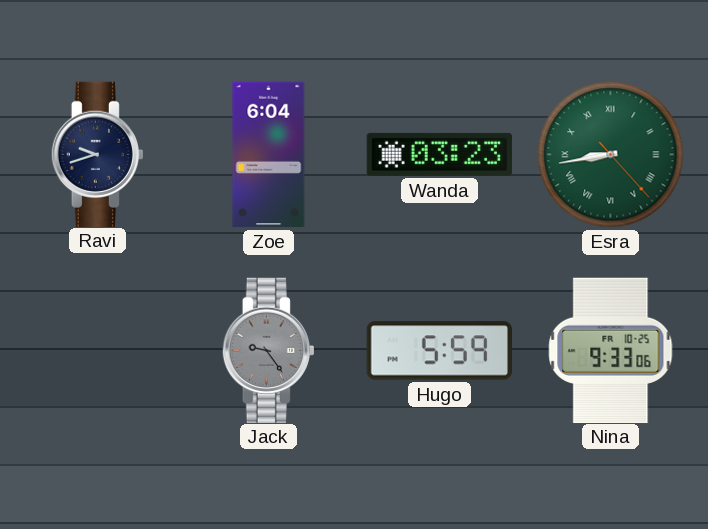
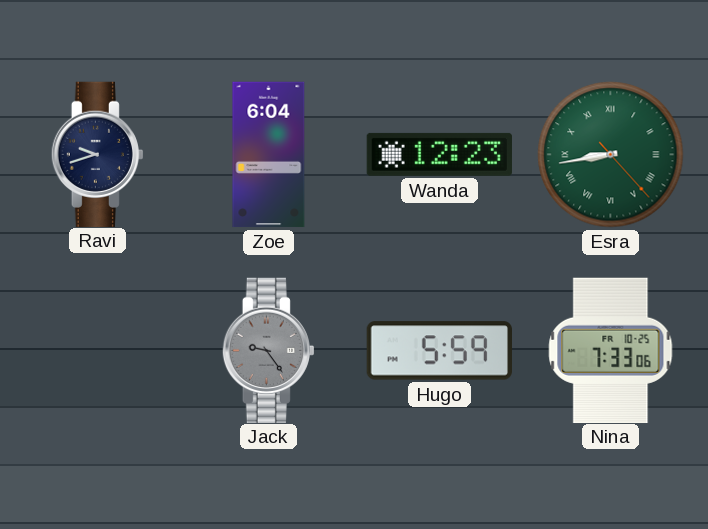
Wanda: 03:23 -> 12:23 (439, 154)
Nina: 9:33 -> 7:33 (611, 350)
